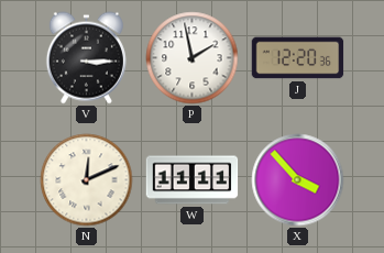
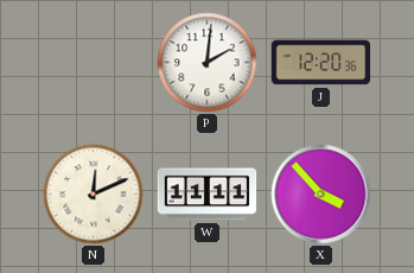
V: 3:15 -> none (86, 58)
P: 1:58 -> 2:01 (208, 63)
